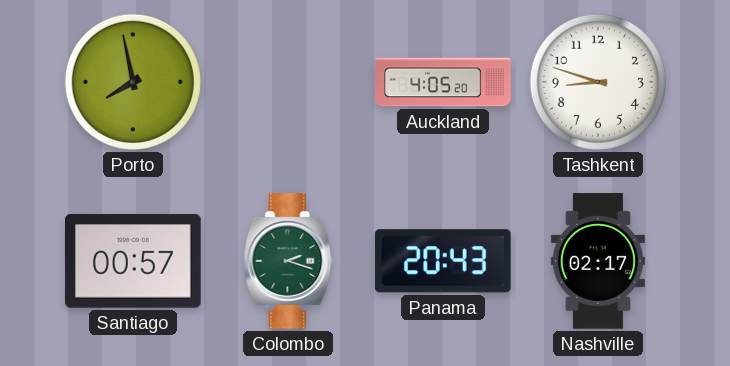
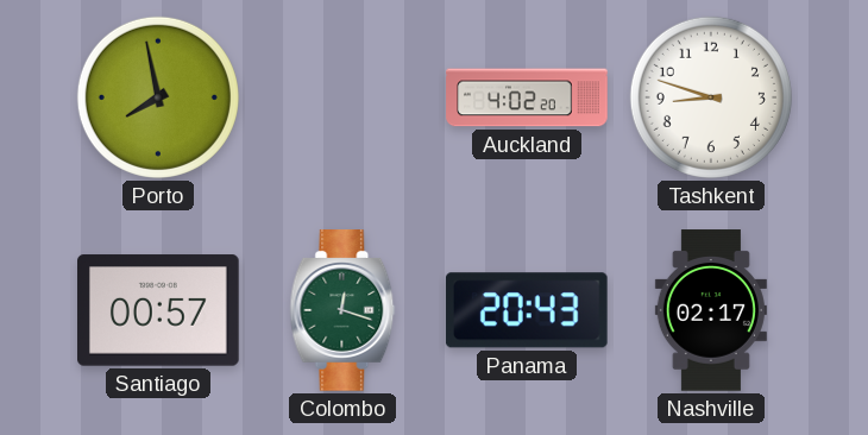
Auckland: 4:05 -> 4:02 (527, 97)
Colombo: 2:18 -> 12:18 (342, 310)
